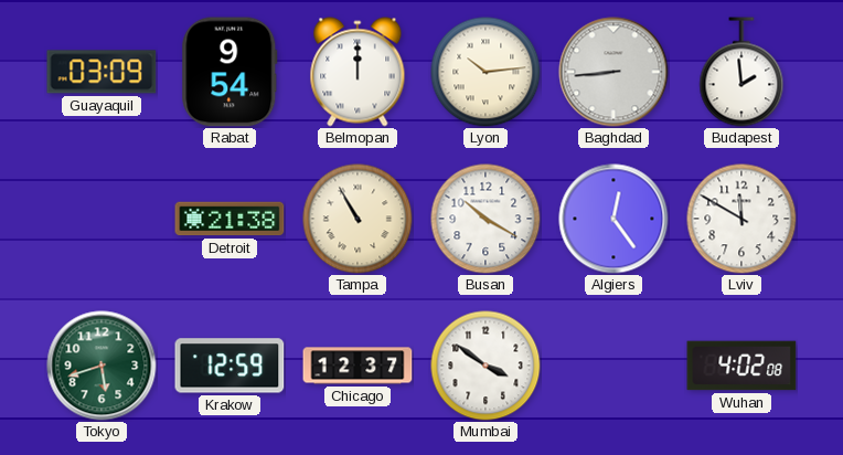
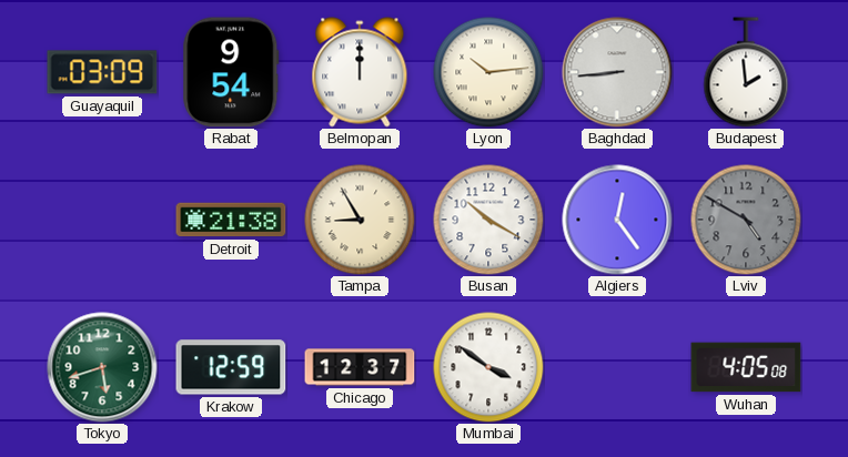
Tampa: 10:55 -> 8:55 (360, 220)
Lviv: 11:50 -> 4:50 (746, 220)
Lviv dial: white -> grey (746, 220)
Wuhan: 4:02 -> 4:05 (746, 367)
